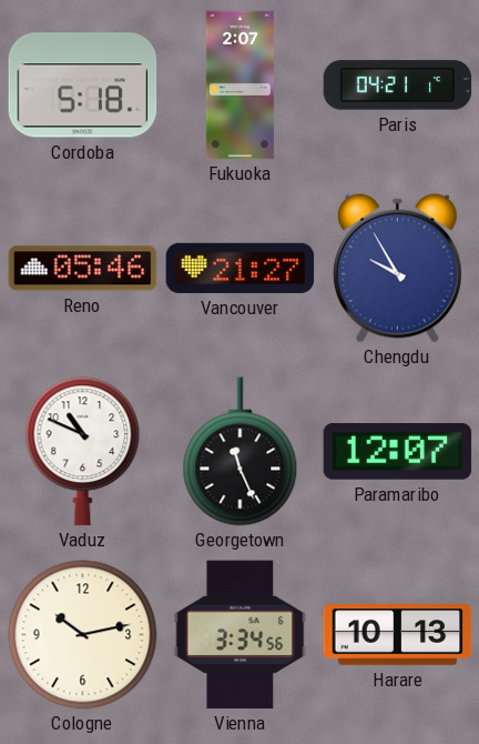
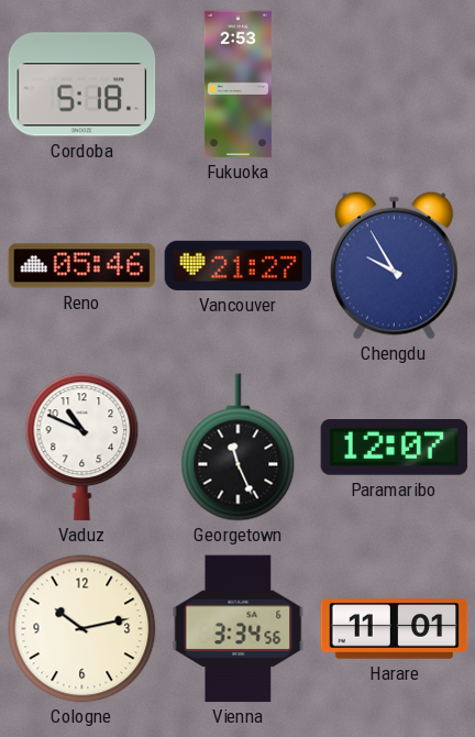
Fukuoka: 2:07 -> 2:53 (237, 85)
Paris: 04:21 -> none (398, 86)
Harare: 10:13 -> 11:01 (395, 629)
